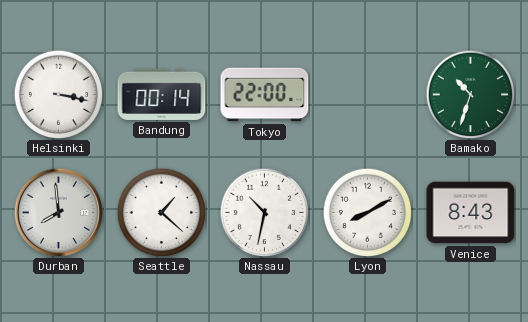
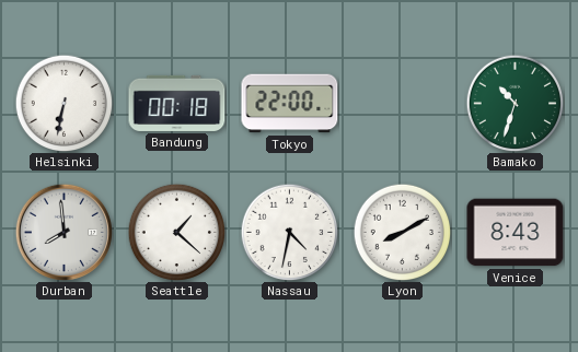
Helsinki: 3:17 -> 6:32 (63, 103)
Bandung: 00:14 -> 00:18 (177, 103)
Nassau: 10:32 -> 4:32 (289, 232)
